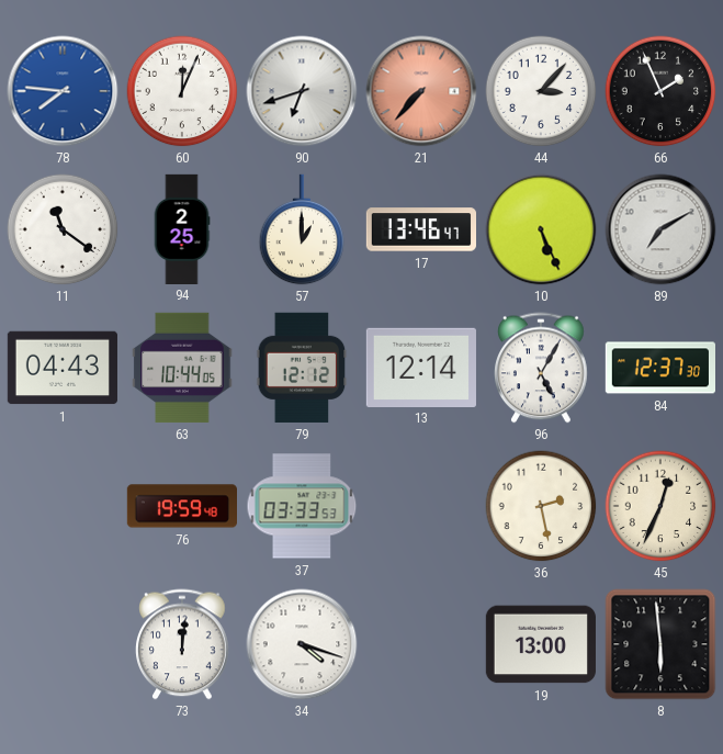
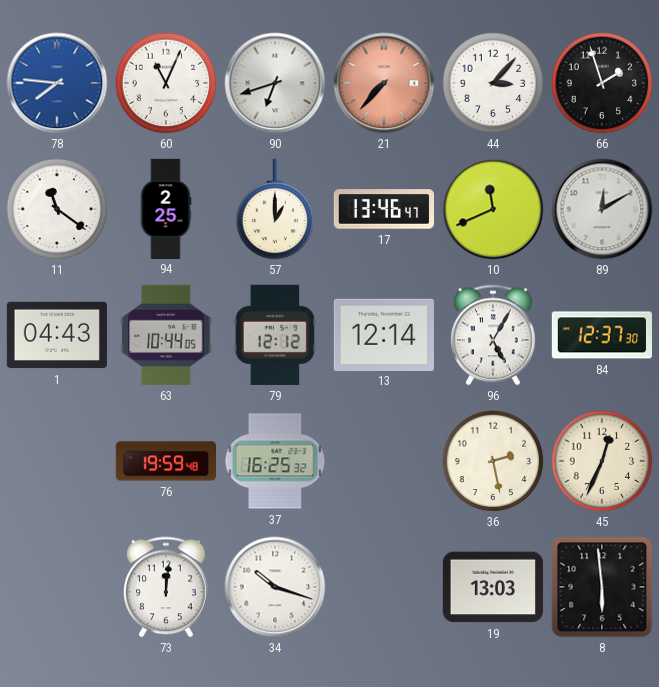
60: 12:04 -> 11:04 (166, 83)
66: 1:56 -> 1:57 (602, 83)
10: 5:26 -> 11:41 (493, 209)
89: 7:10 -> 12:10 (602, 209)
37: 03:33 -> 16:25 (275, 461)
34: 4:18 -> 10:18 (275, 587)
19: 13:00 -> 13:03 (493, 587)
